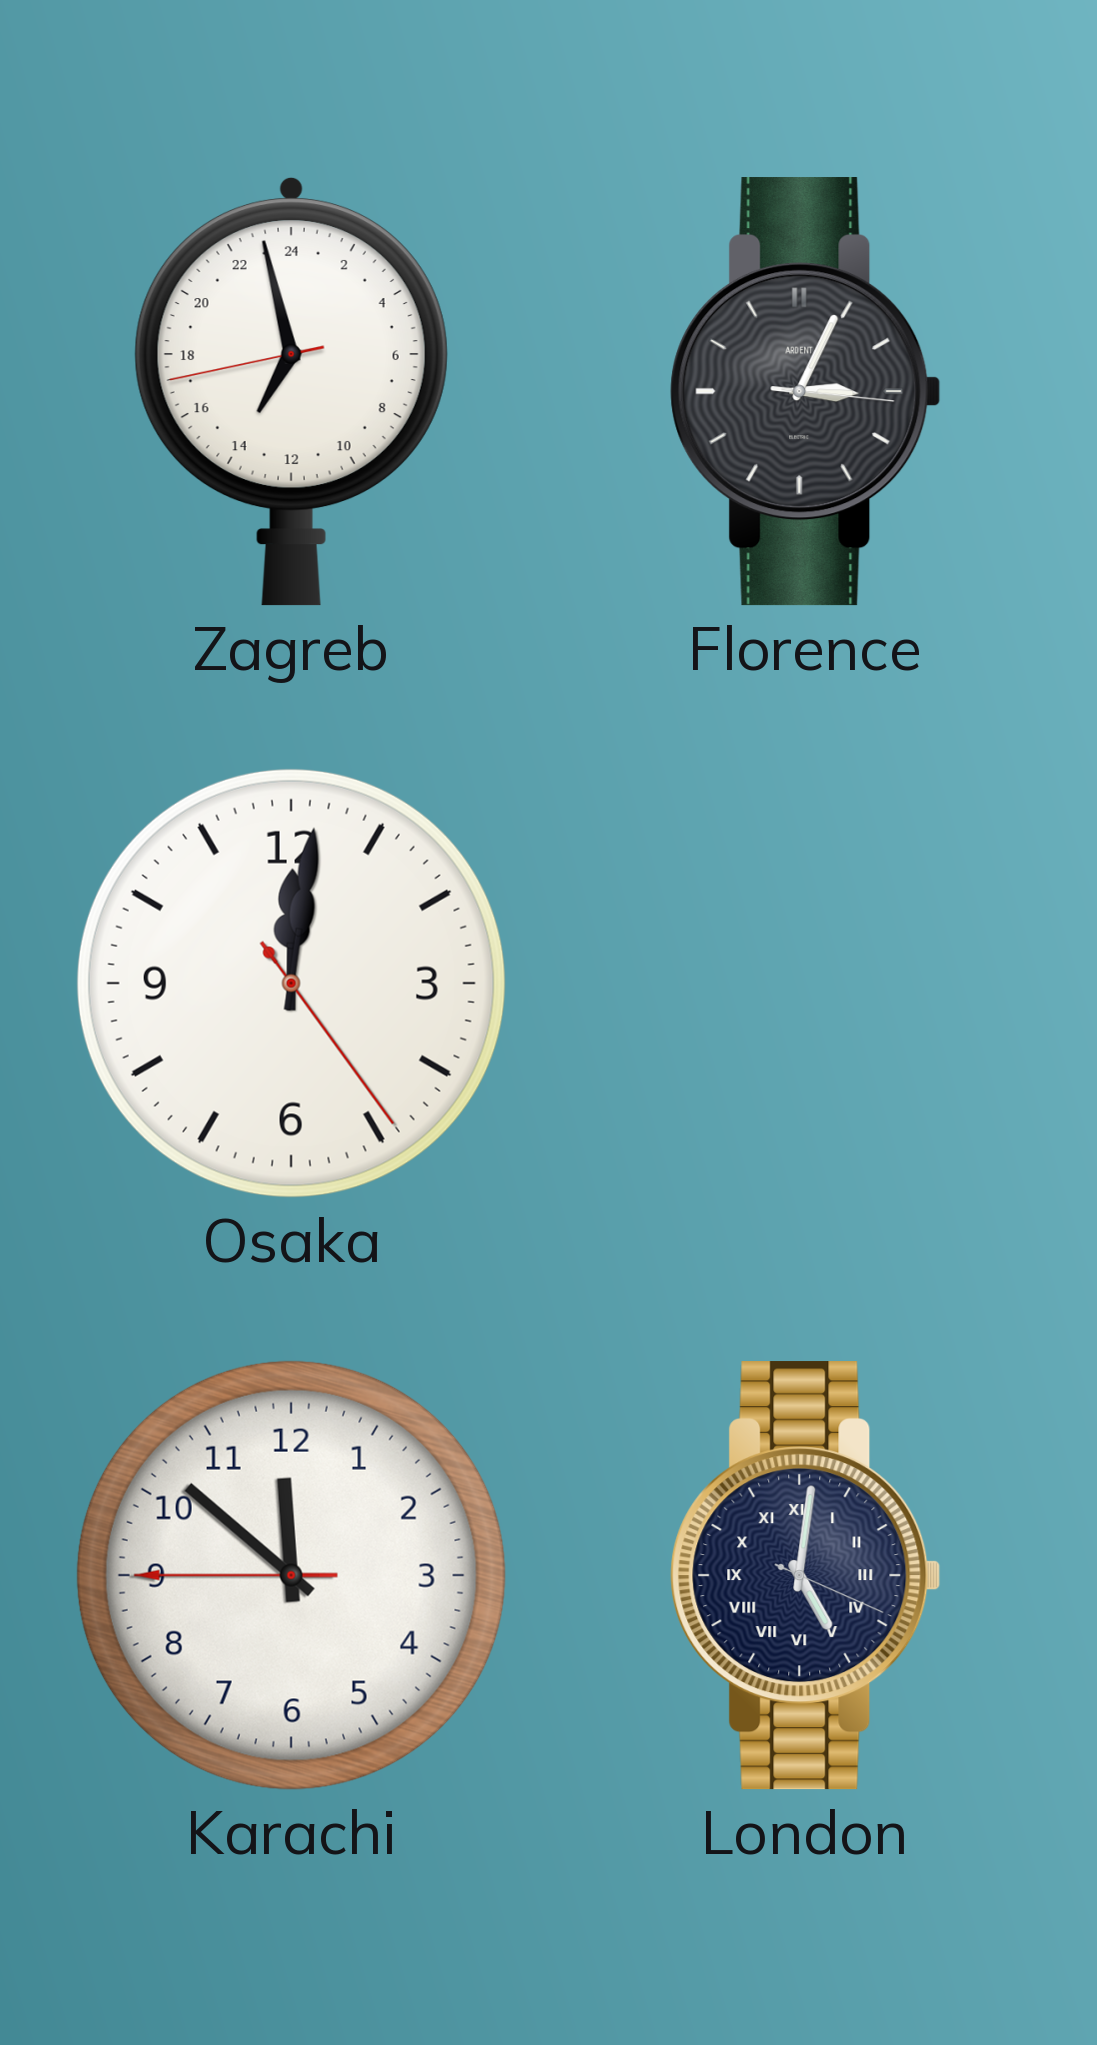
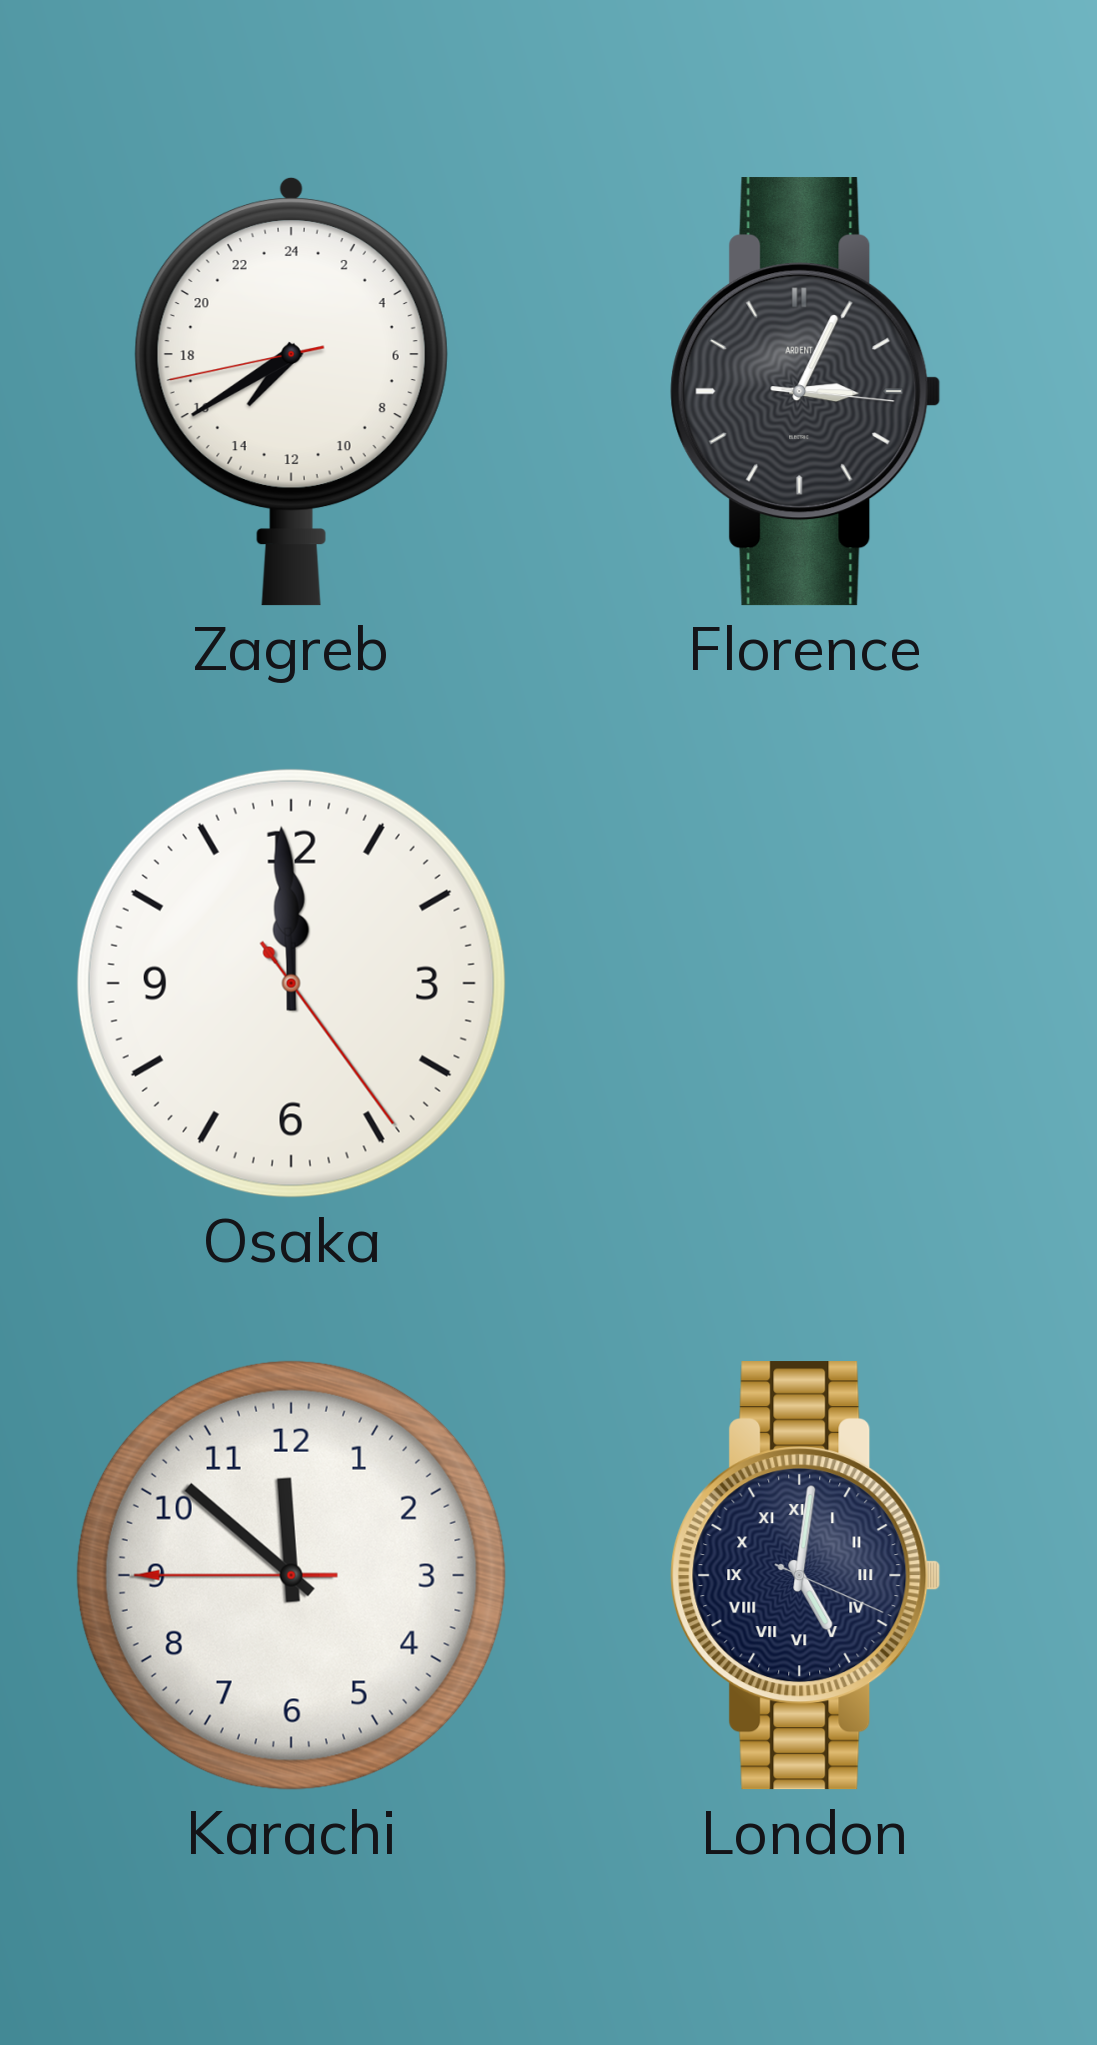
Zagreb: 13:57 -> 14:39 (291, 391)
Osaka: 12:01 -> 11:59 (291, 983)
